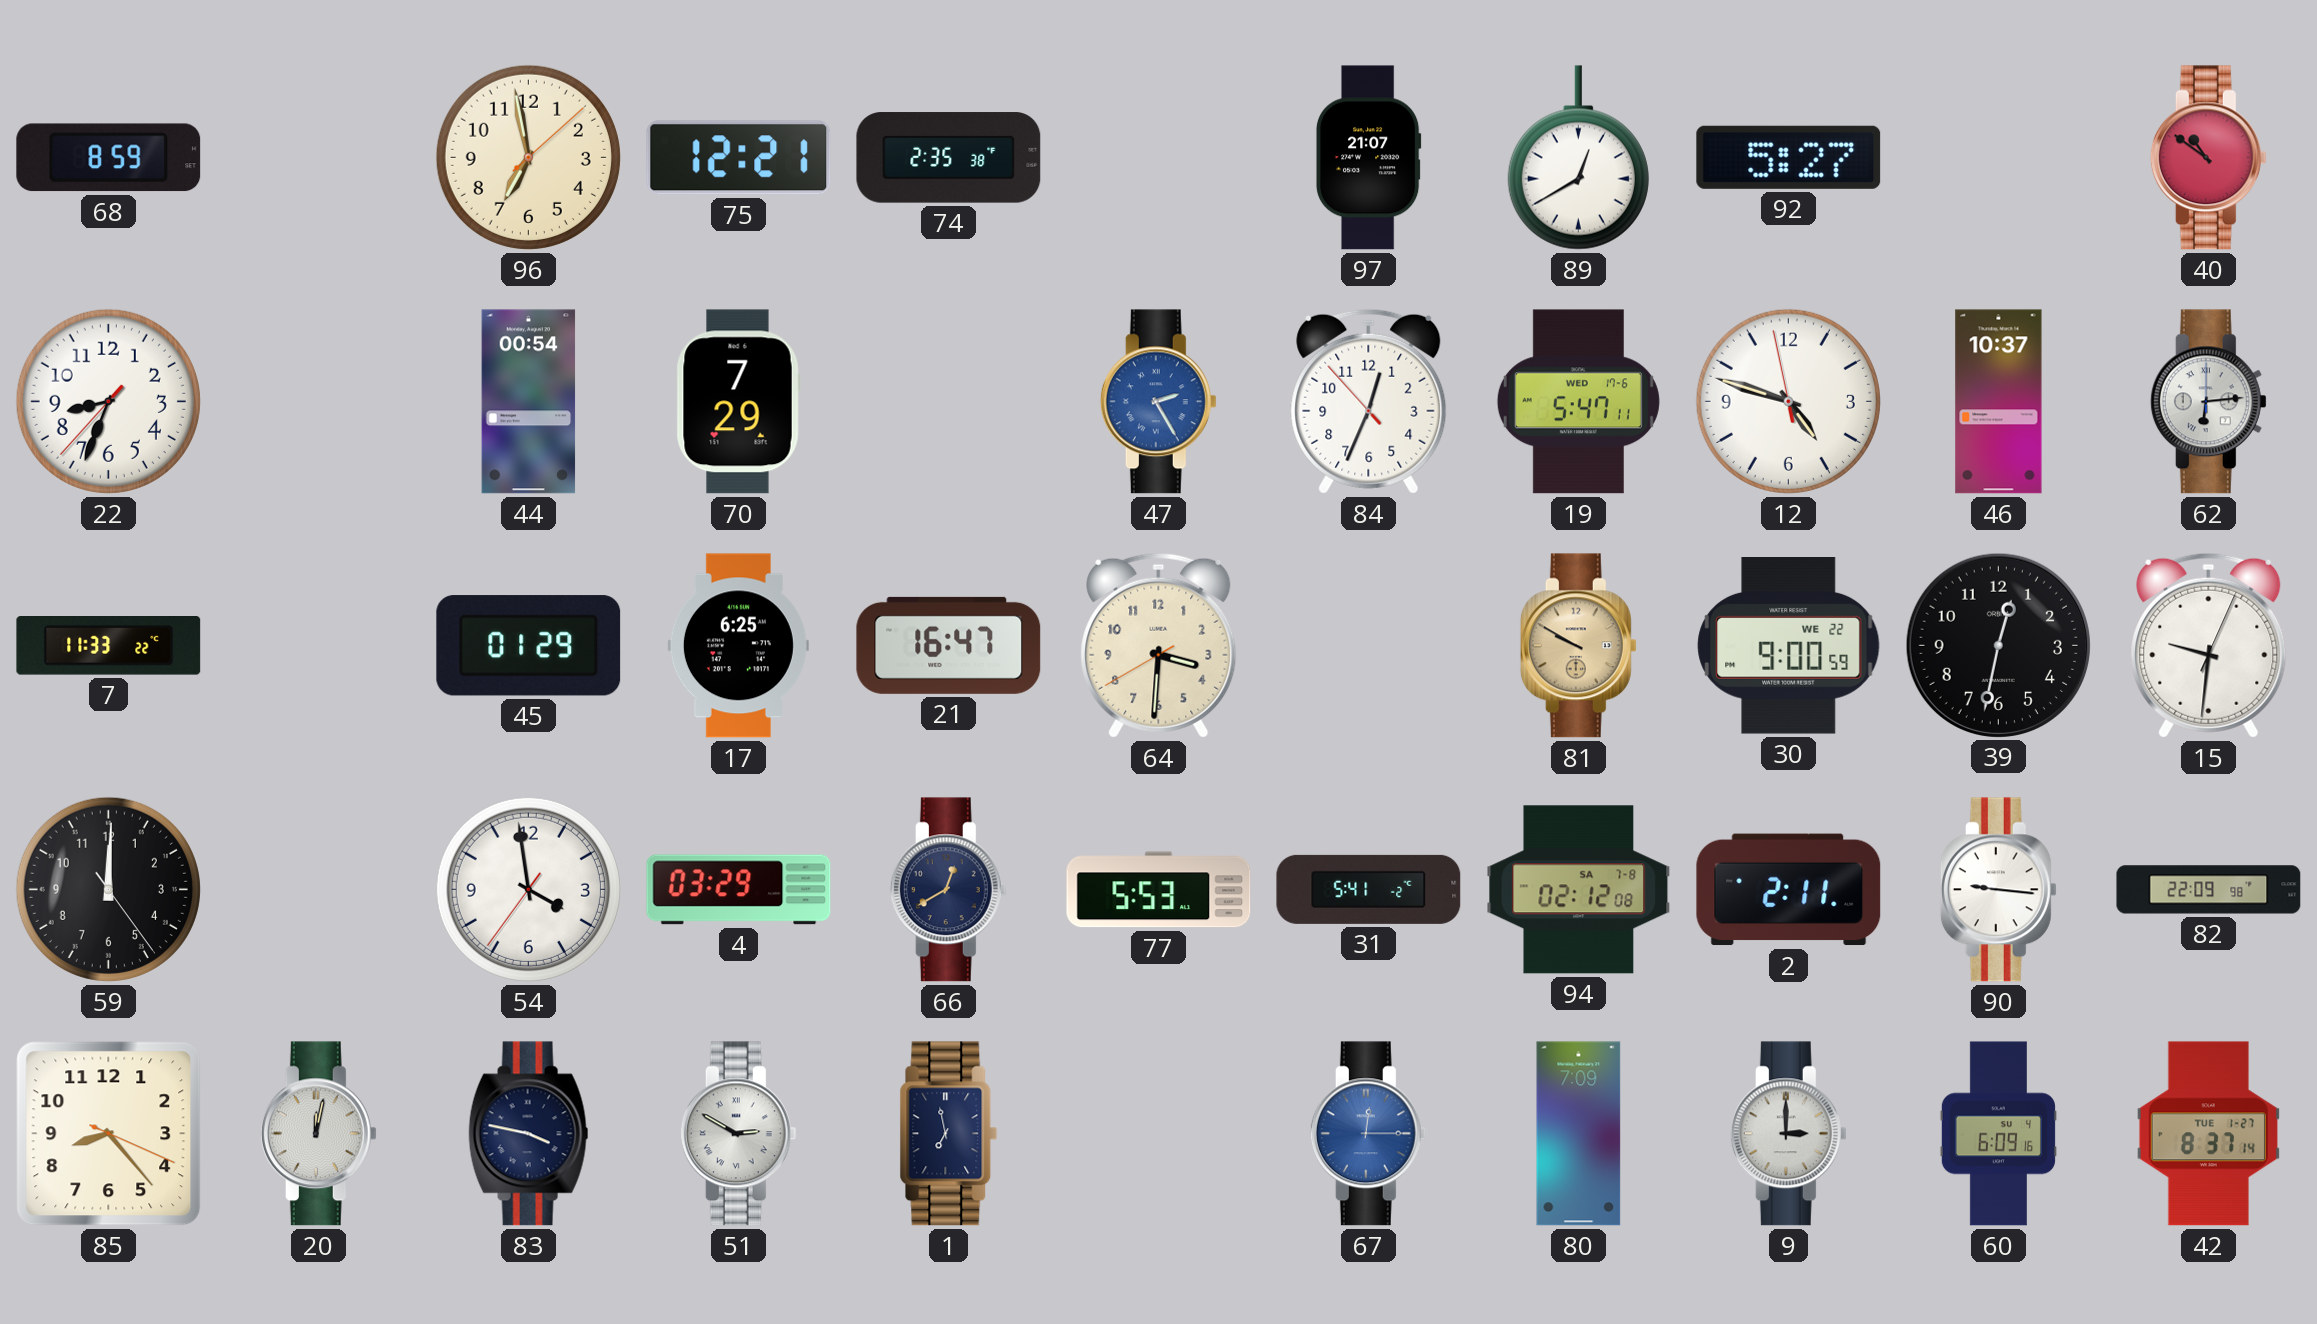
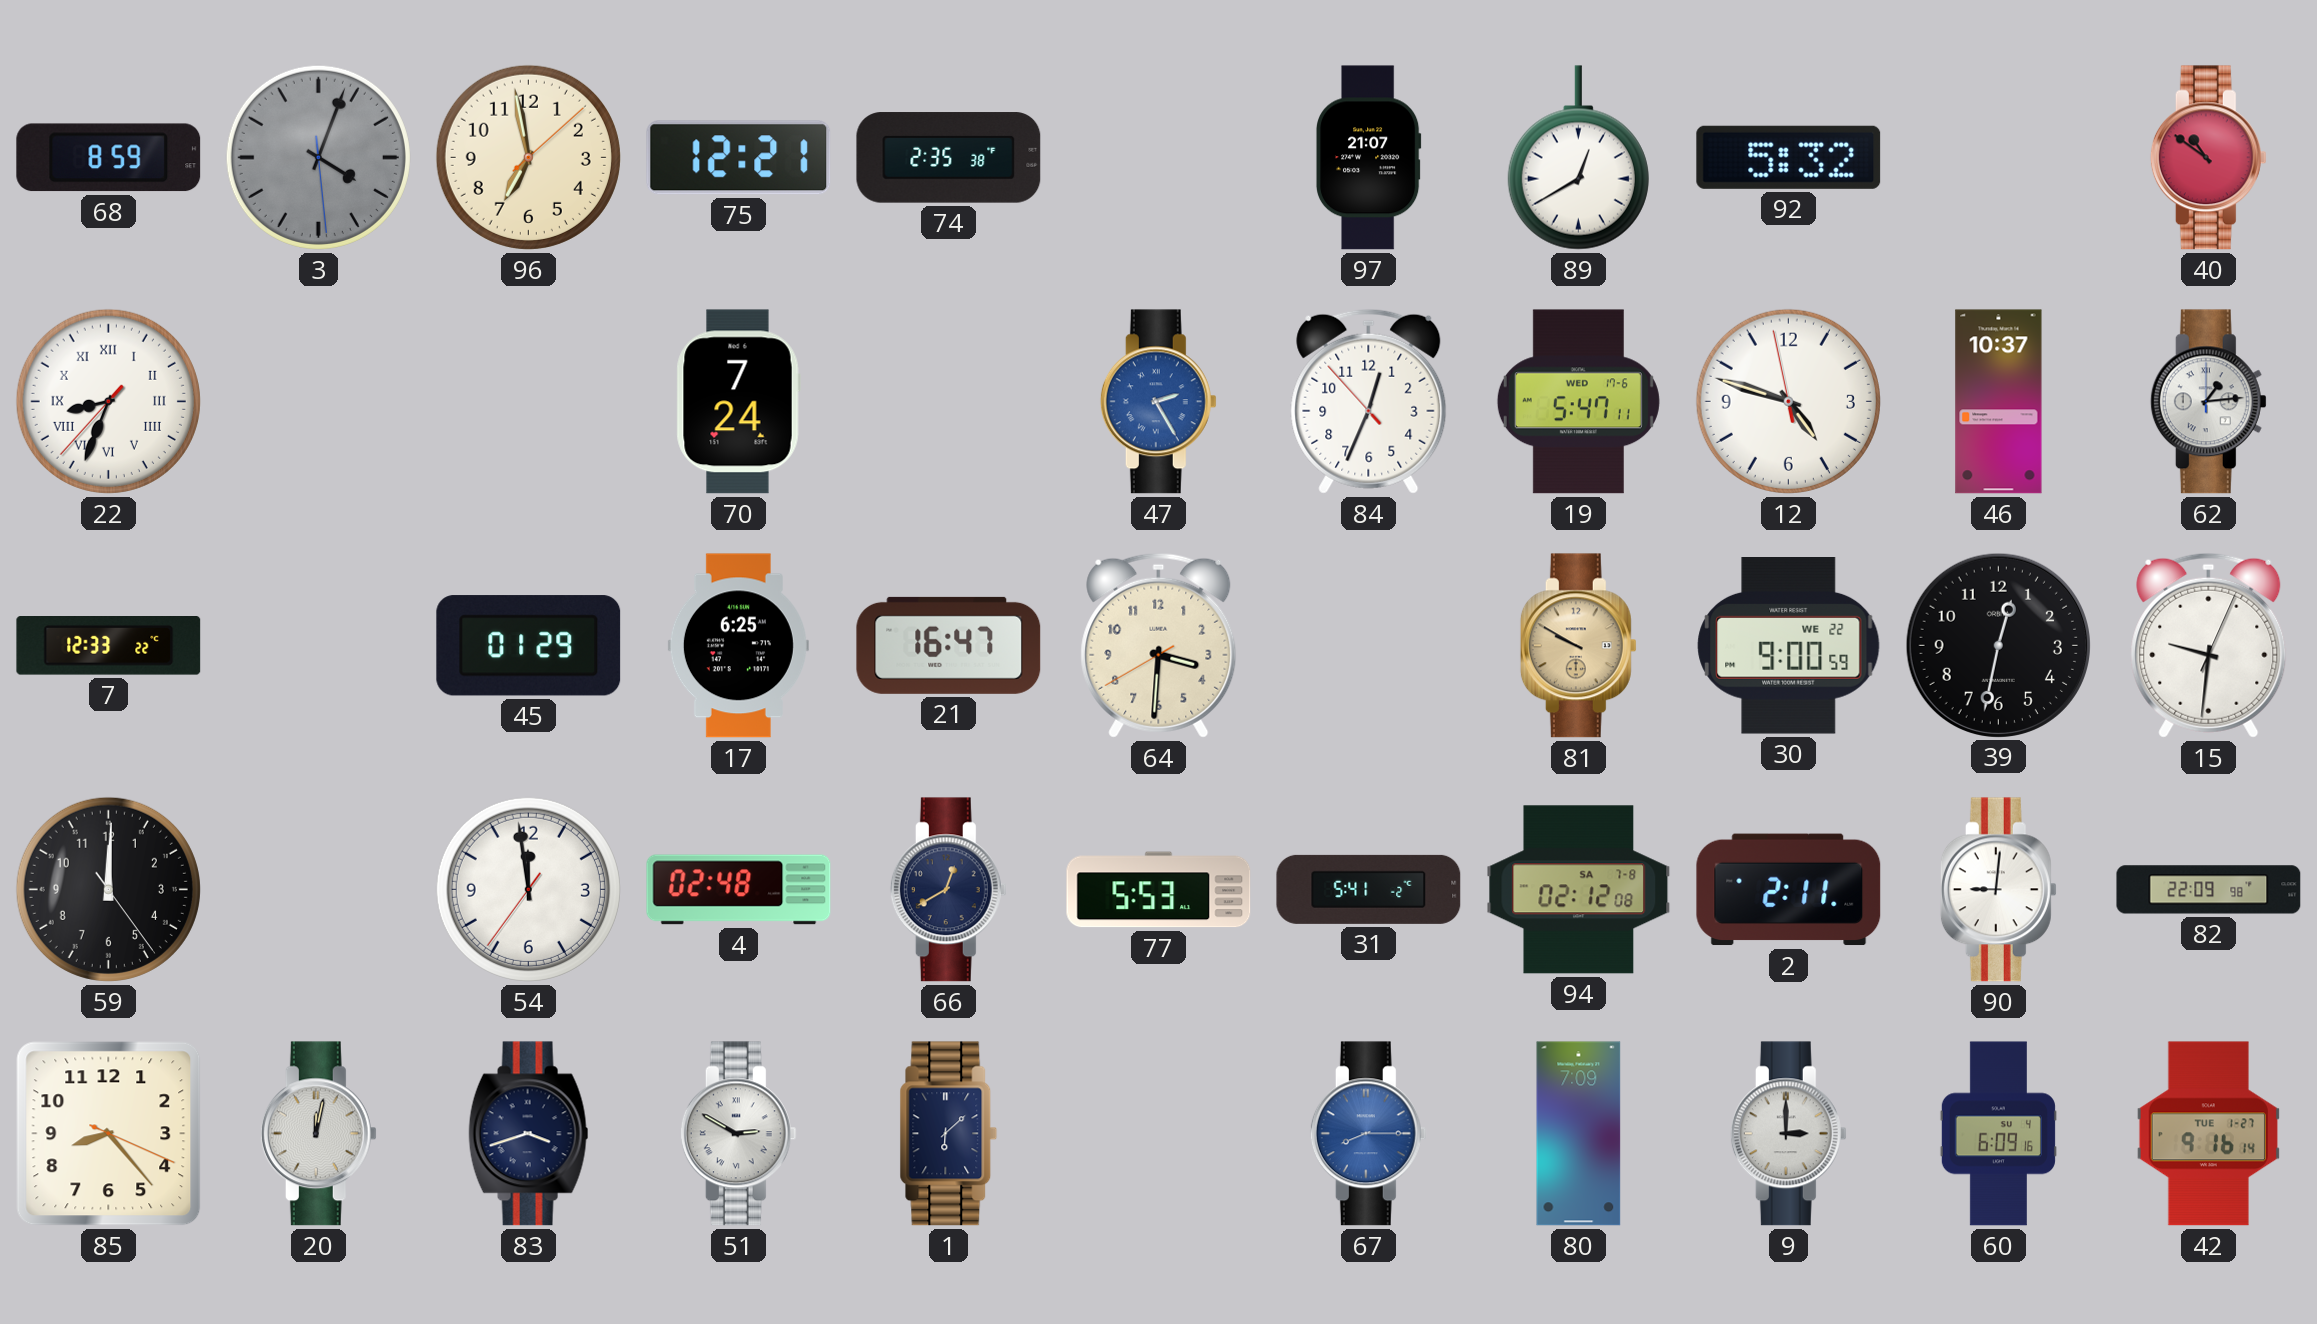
3: none -> 4:03 (318, 157)
92: 5:27 -> 5:32 (1789, 157)
22 numerals: Arabic -> Roman (108, 401)
44: 00:54 -> none (529, 402)
70: 7:29 -> 7:24 (738, 402)
62: 6:14 -> 1:14 (2208, 402)
7: 11:33 -> 12:33 (109, 646)
54: 3:58 -> 11:58 (528, 889)
4: 03:29 -> 02:48 (739, 890)
90: 9:16 -> 9:01 (1998, 890)
83: 3:47 -> 3:42 (529, 1134)
1: 6:58 -> 6:08 (949, 1134)
67: 12:15 -> 8:15 (1368, 1134)
42: 8:37 -> 9:16 (2208, 1134)
